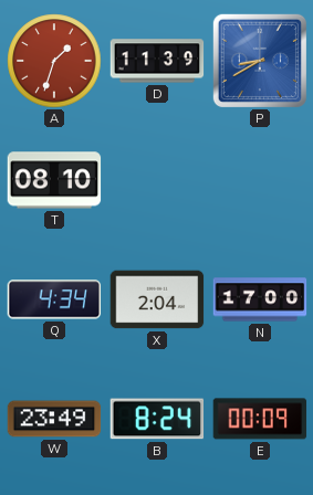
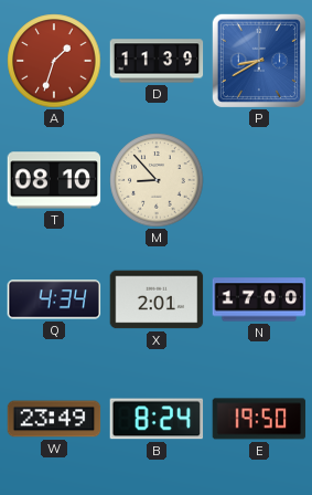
M: none -> 8:53 (157, 180)
X: 2:04 -> 2:01 (157, 299)
E: 00:09 -> 19:50 (259, 419)
